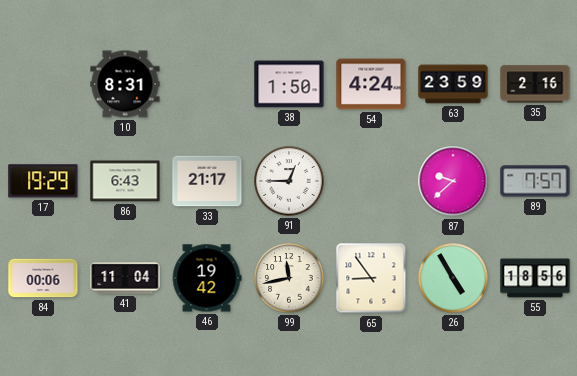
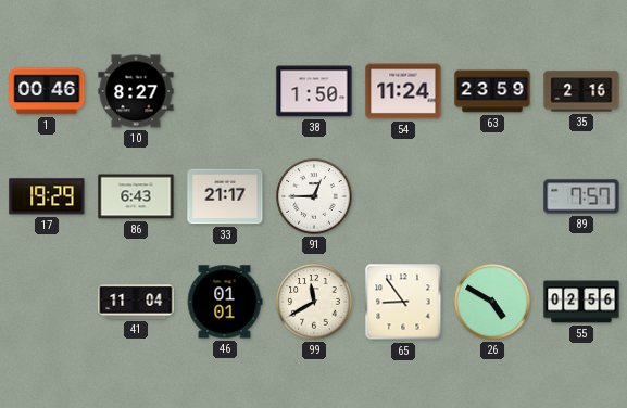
1: none -> 00:46 (47, 91)
10: 8:31 -> 8:27 (136, 91)
54: 4:24 -> 11:24 (403, 91)
87: 9:38 -> none (453, 181)
84: 00:06 -> none (43, 278)
46: 19:42 -> 01:01 (225, 302)
99: 11:43 -> 11:40 (314, 302)
26: 4:55 -> 4:50 (492, 302)
55: 18:56 -> 02:56 (581, 302)
